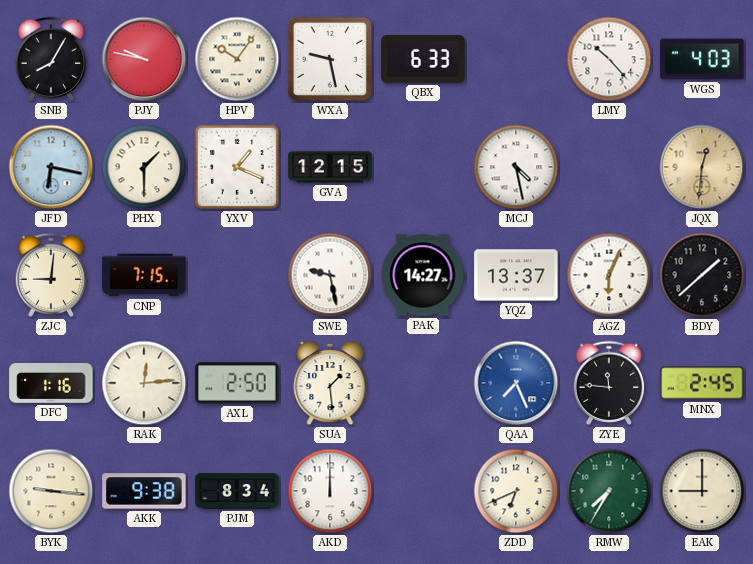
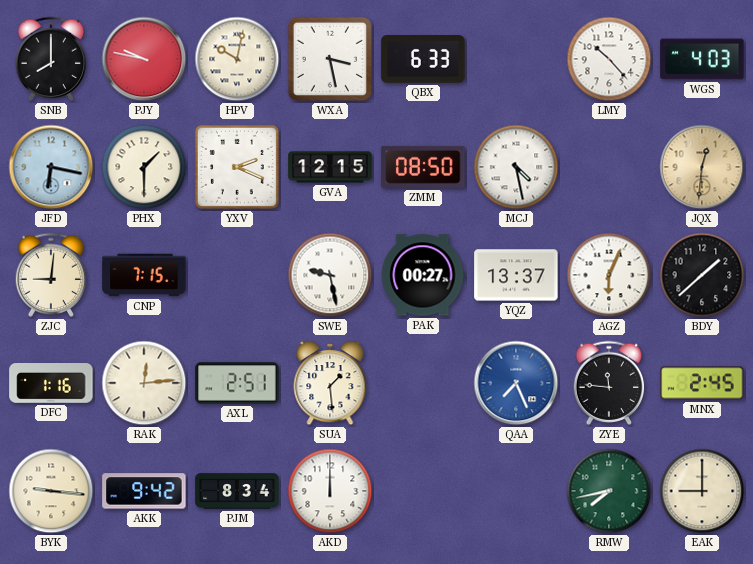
SNB: 8:05 -> 8:00 (51, 59)
HPV: 10:06 -> 10:02 (237, 59)
WXA: 9:28 -> 3:28 (330, 59)
YXV: 1:19 -> 2:19 (237, 167)
ZMM: none -> 08:50 (423, 167)
PAK: 14:27 -> 00:27 (423, 275)
AXL: 2:50 -> 2:51 (237, 383)
AKK: 9:38 -> 9:42 (144, 491)
ZDD: 6:41 -> none (516, 491)
RMW: 7:35 -> 7:43 (609, 491)
